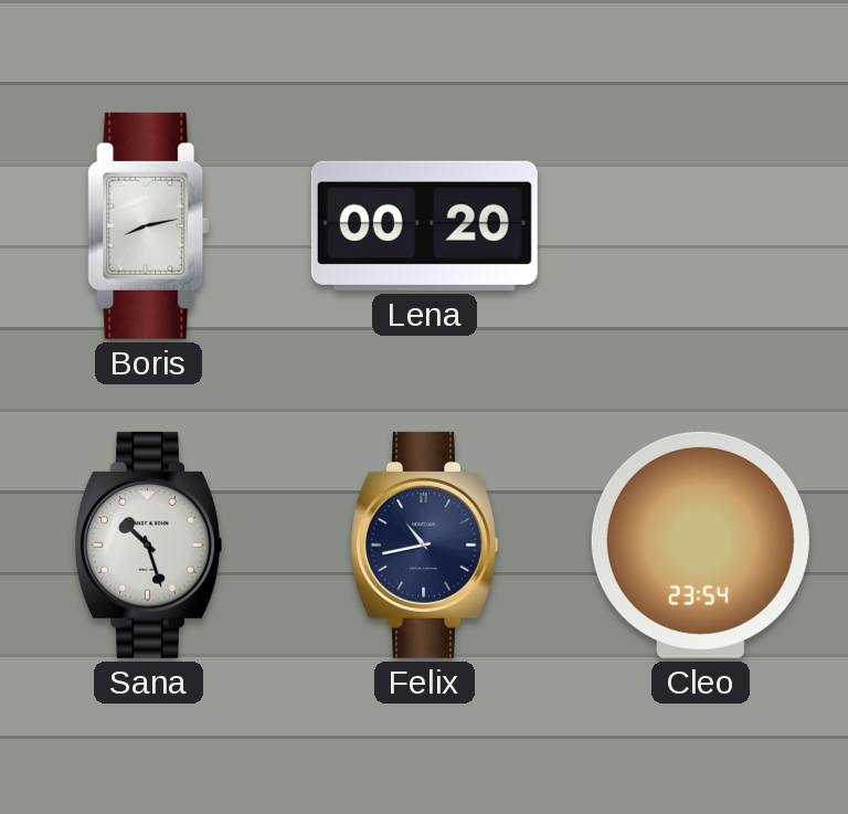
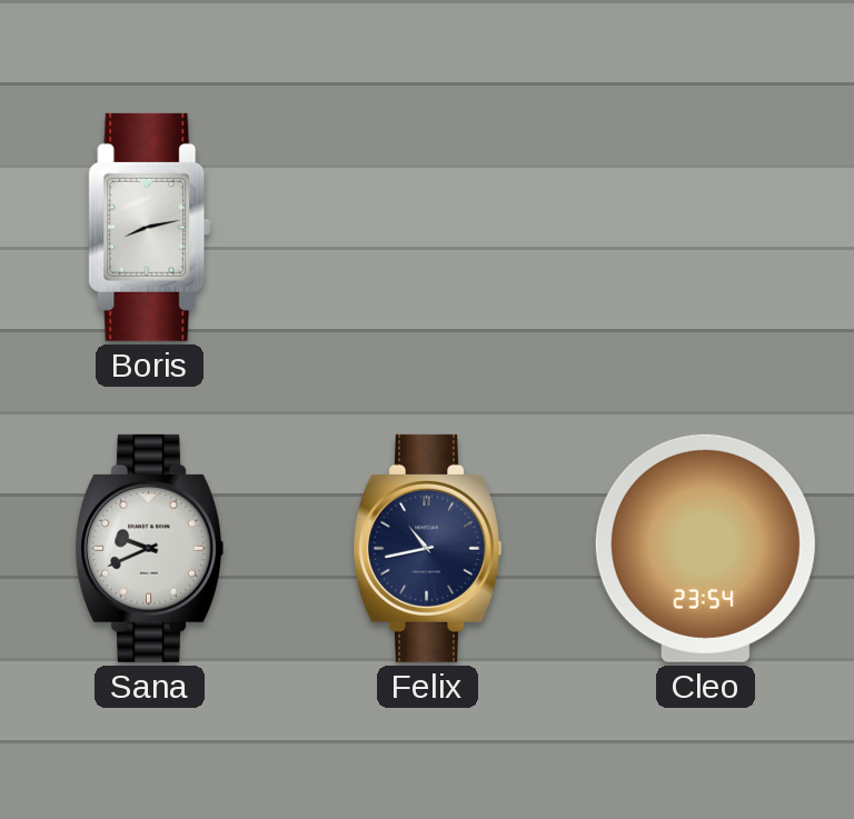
Lena: 00:20 -> none (424, 225)
Sana: 10:27 -> 9:41 (149, 548)
